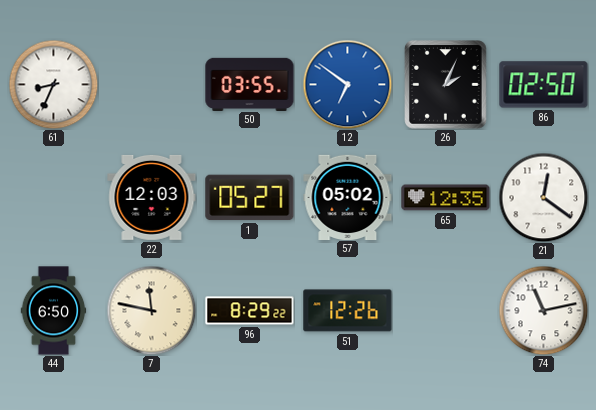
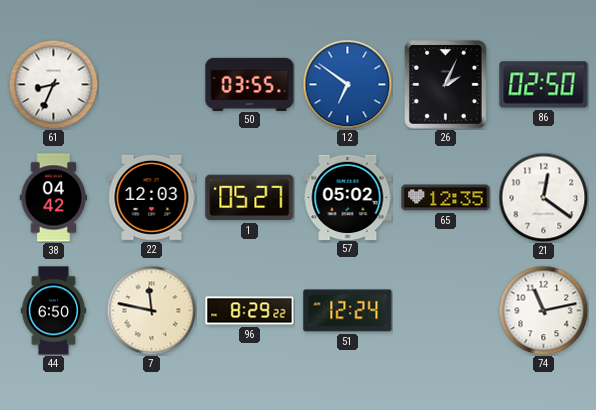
38: none -> 04:42 (54, 198)
51: 12:26 -> 12:24 (348, 311)
